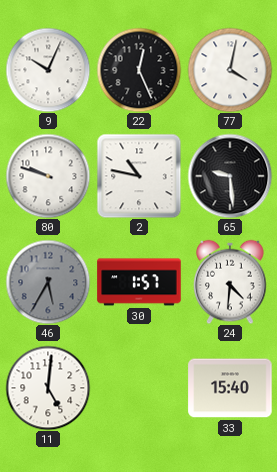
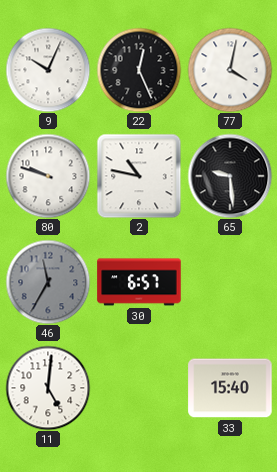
46: 5:35 -> 11:35 (48, 282)
30: 1:57 -> 6:57 (139, 282)
24: 4:31 -> none (230, 282)
